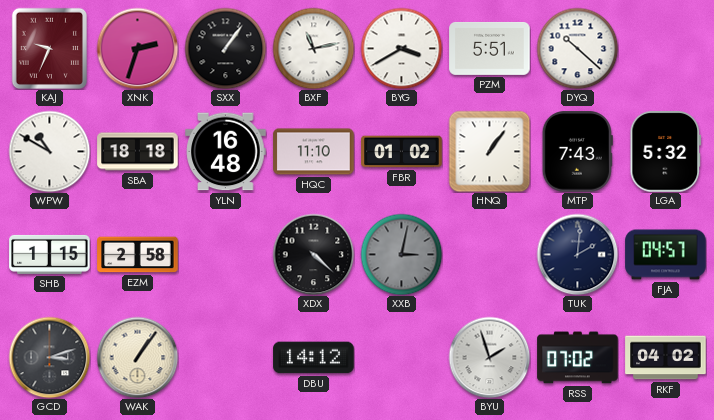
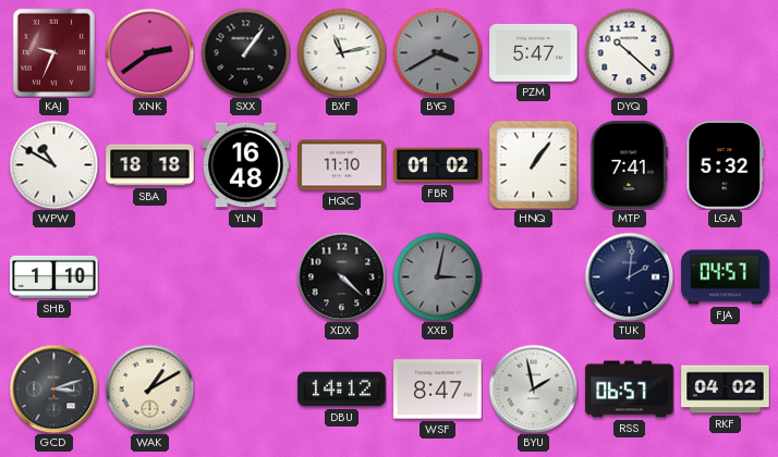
XNK: 2:33 -> 2:39 (149, 52)
BYG dial: white -> grey (437, 52)
PZM: 5:51 -> 5:47 (534, 52)
MTP: 7:43 -> 7:41 (629, 165)
SHB: 1:15 -> 1:10 (54, 276)
EZM: 2:58 -> none (138, 255)
WAK: 1:06 -> 1:10 (149, 388)
WSF: none -> 8:47 (438, 390)
BYU: 1:57 -> 1:58 (533, 388)
RSS: 07:02 -> 06:57 (630, 390)
